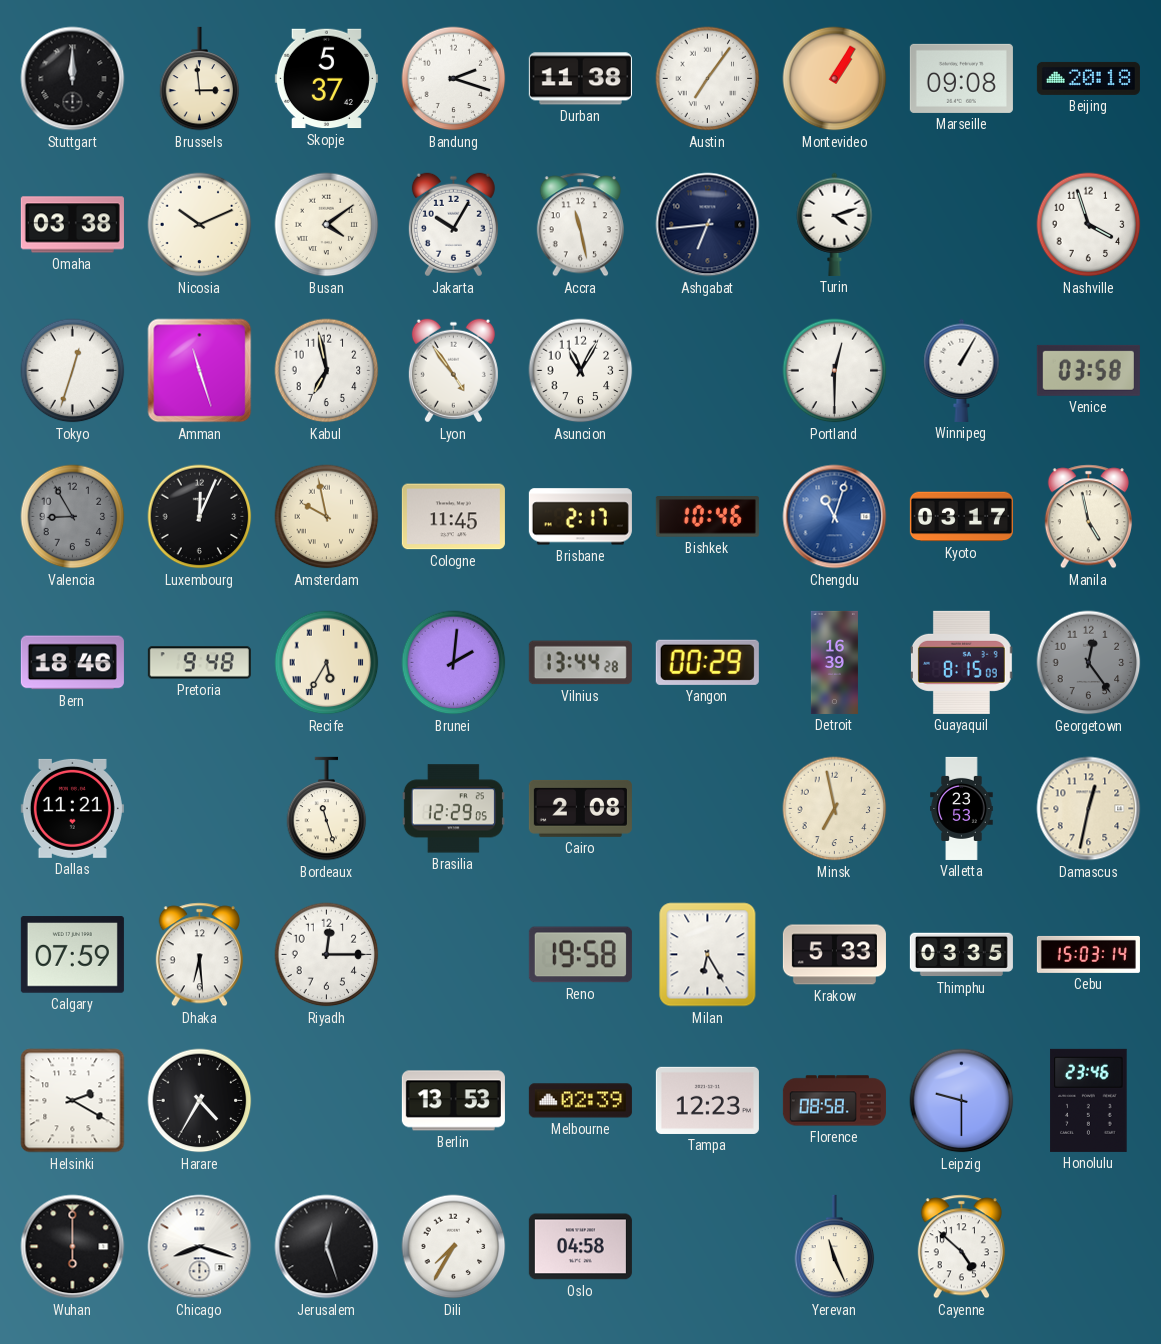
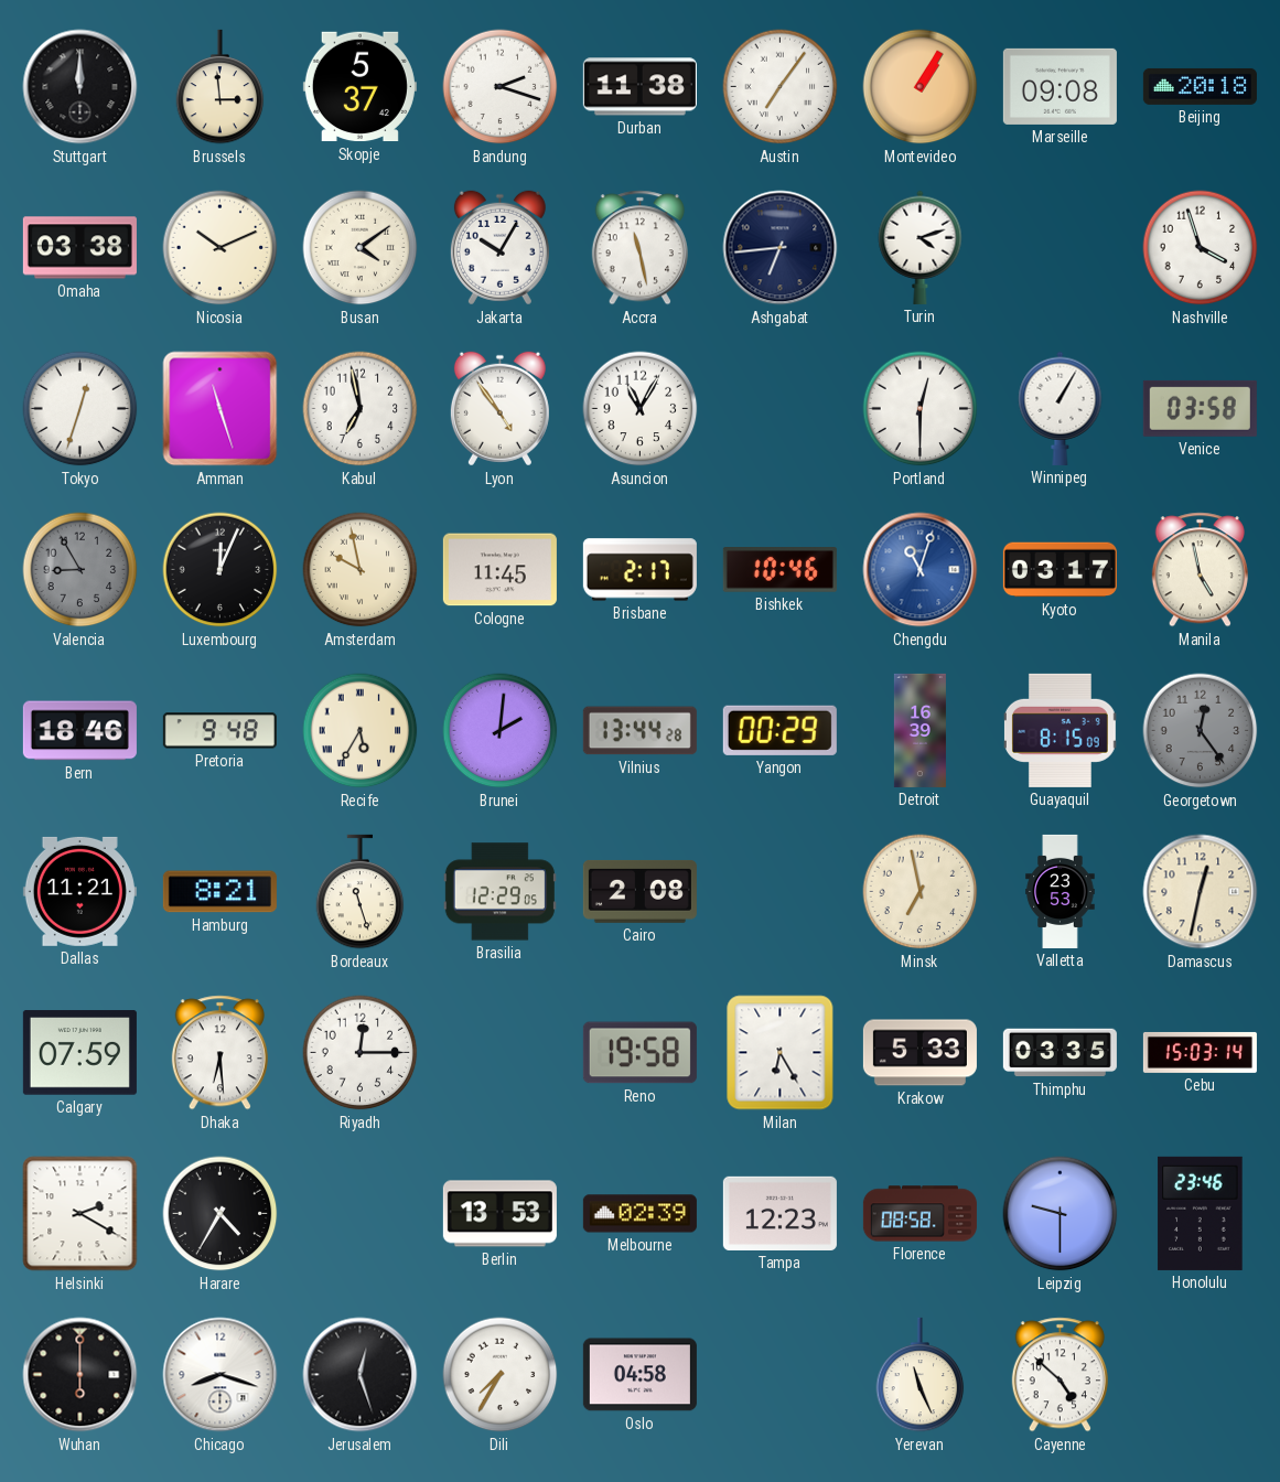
Hamburg: none -> 8:21 (219, 892)
